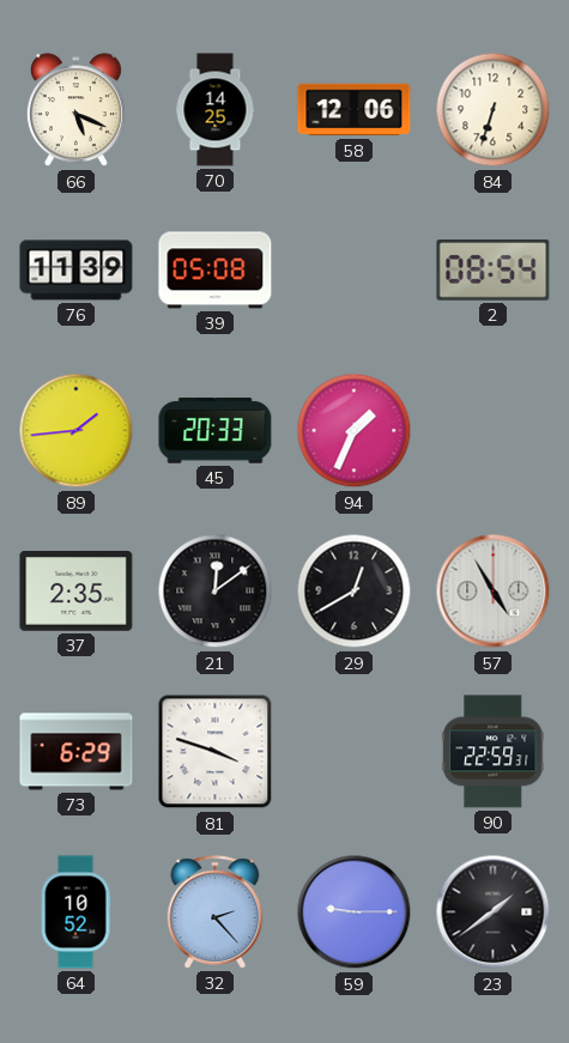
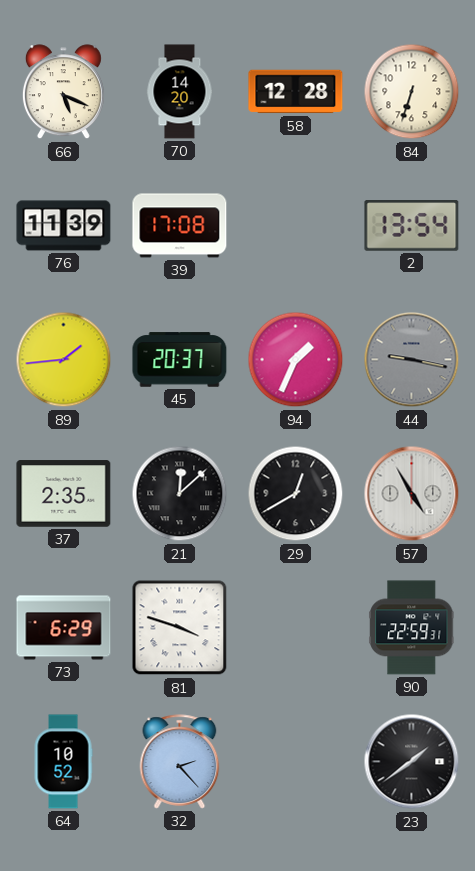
70: 14:25 -> 14:20 (180, 92)
58: 12:06 -> 12:28 (296, 92)
39: 05:08 -> 17:08 (180, 226)
2: 08:54 -> 13:54 (412, 226)
45: 20:33 -> 20:37 (180, 360)
44: none -> 9:17 (412, 360)
21: 12:09 -> 12:08 (180, 494)
59: 9:15 -> none (355, 912)
